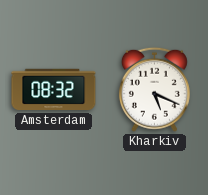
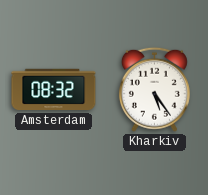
Kharkiv: 5:19 -> 5:24 (154, 89)
